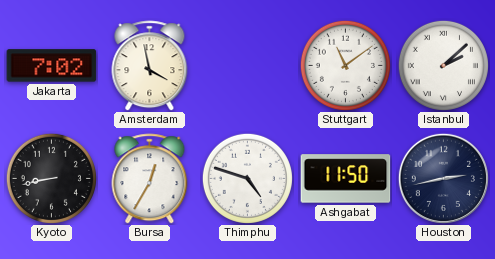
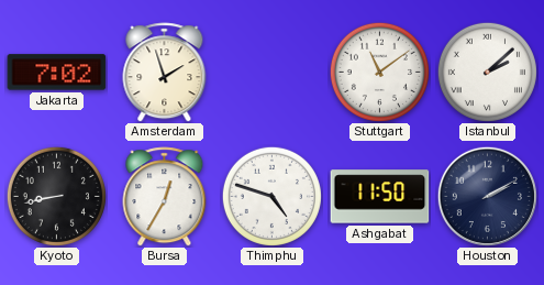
Amsterdam: 3:58 -> 1:57 (165, 73)
Houston: 2:43 -> 2:10 (487, 196)
